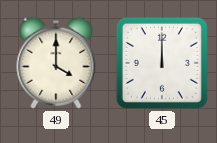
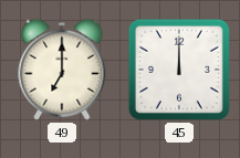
49: 4:00 -> 7:00 (62, 70)
